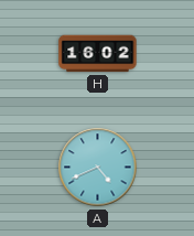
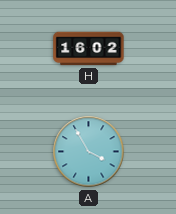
A: 4:41 -> 3:55 (89, 152)
